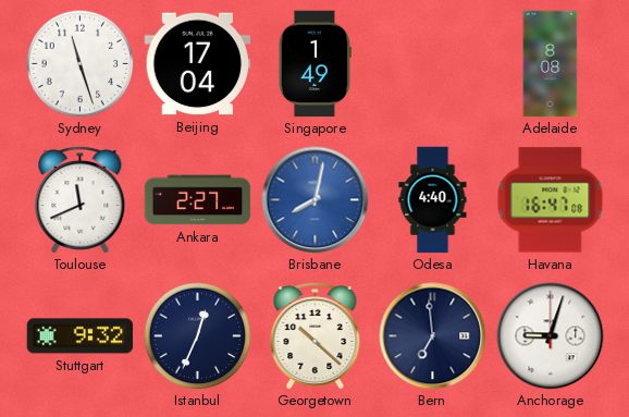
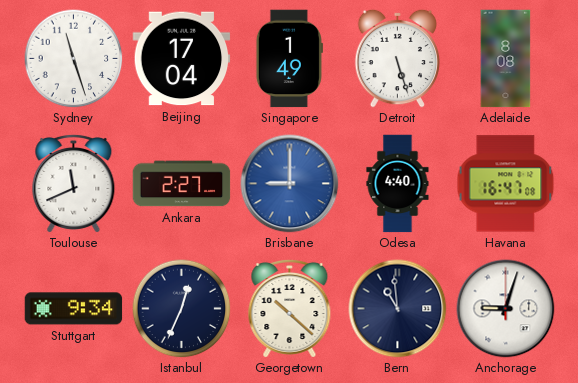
Detroit: none -> 5:27 (398, 58)
Brisbane: 8:02 -> 9:00 (290, 184)
Stuttgart: 9:32 -> 9:34 (74, 309)
Bern: 6:59 -> 10:59 (398, 309)
